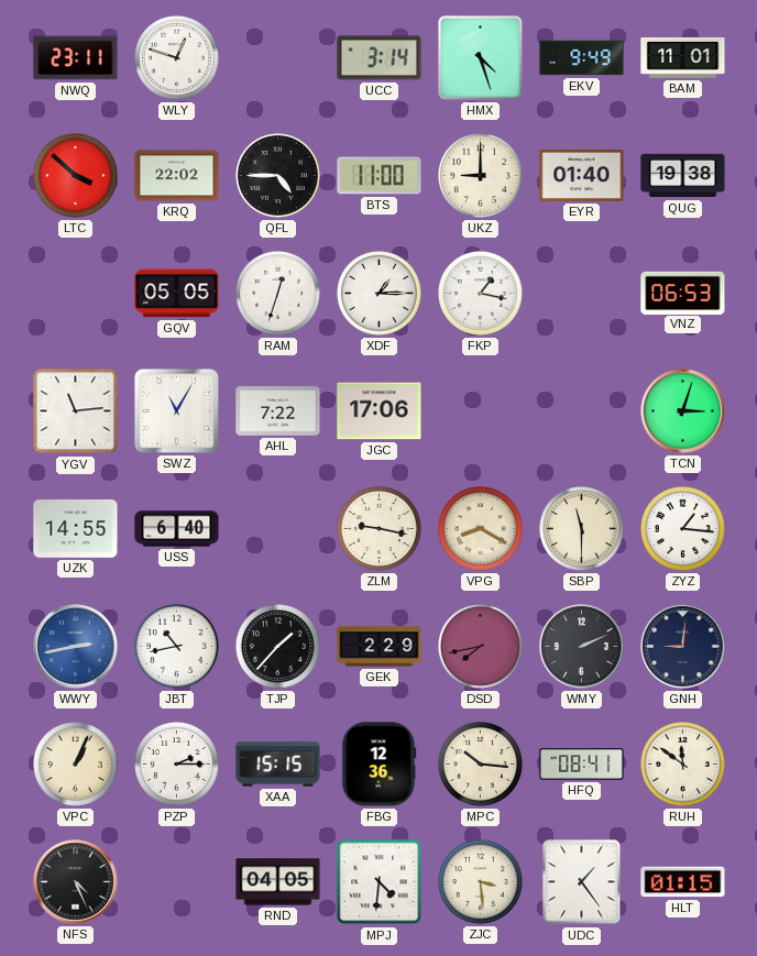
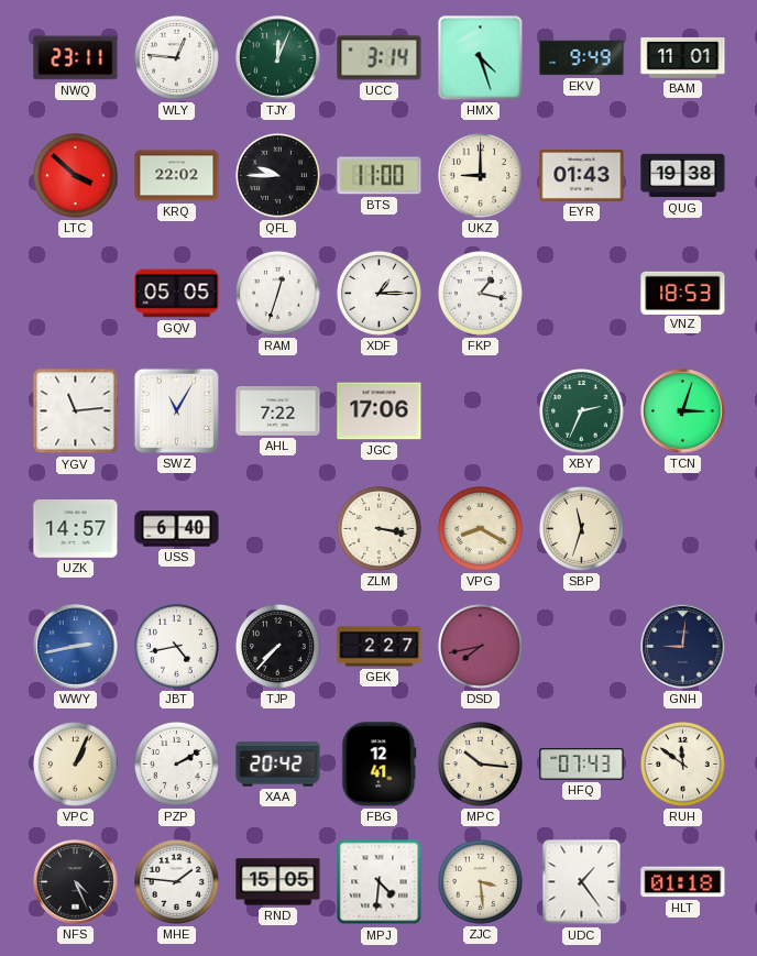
WLY: 12:48 -> 12:46 (176, 57)
TJY: none -> 12:04 (278, 58)
QFL: 4:45 -> 9:45 (277, 175)
EYR: 01:40 -> 01:43 (582, 175)
VNZ: 06:53 -> 18:53 (683, 293)
XBY: none -> 2:34 (581, 410)
UZK: 14:55 -> 14:57 (76, 529)
ZLM: 9:17 -> 3:17 (378, 528)
SBP: 11:30 -> 11:33 (581, 528)
ZYZ: 1:16 -> none (682, 528)
JBT: 10:43 -> 4:43 (176, 646)
TJP: 1:37 -> 7:37 (277, 646)
GEK: 2:29 -> 2:27 (380, 647)
WMY: 2:11 -> none (582, 647)
PZP: 2:15 -> 2:10 (176, 763)
XAA: 15:15 -> 20:42 (278, 765)
FBG: 12:36 -> 12:41 (380, 765)
HFQ: 08:41 -> 07:43 (582, 765)
MHE: none -> 1:46 (176, 881)
RND: 04:05 -> 15:05 (278, 882)
HLT: 01:15 -> 01:18 (683, 882)
